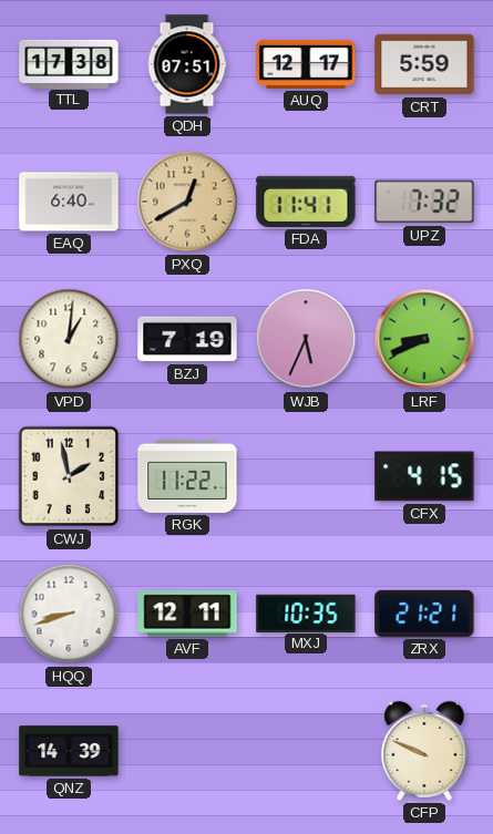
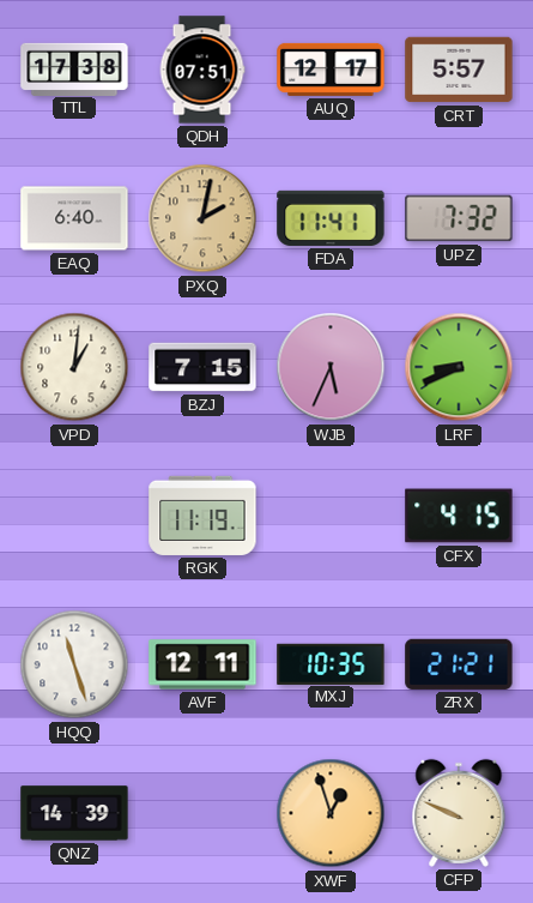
CRT: 5:59 -> 5:57 (459, 70)
PXQ: 12:40 -> 2:02 (202, 218)
BZJ: 7:19 -> 7:15 (202, 367)
CWJ: 1:58 -> none (69, 476)
RGK: 11:22 -> 11:19 (202, 516)
HQQ: 8:42 -> 11:27 (74, 664)
XWF: none -> 12:57 (331, 813)
